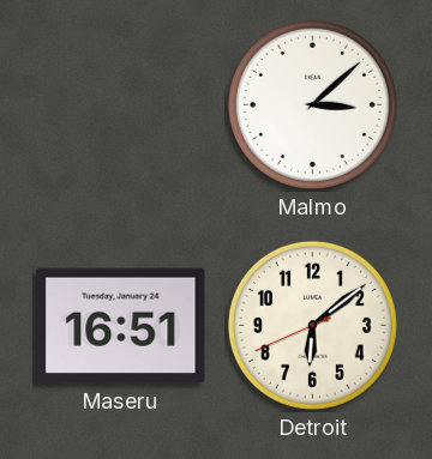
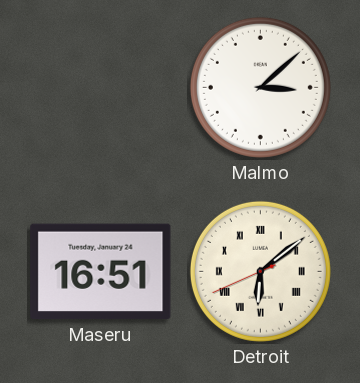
Detroit numerals: Arabic -> Roman (260, 271)
